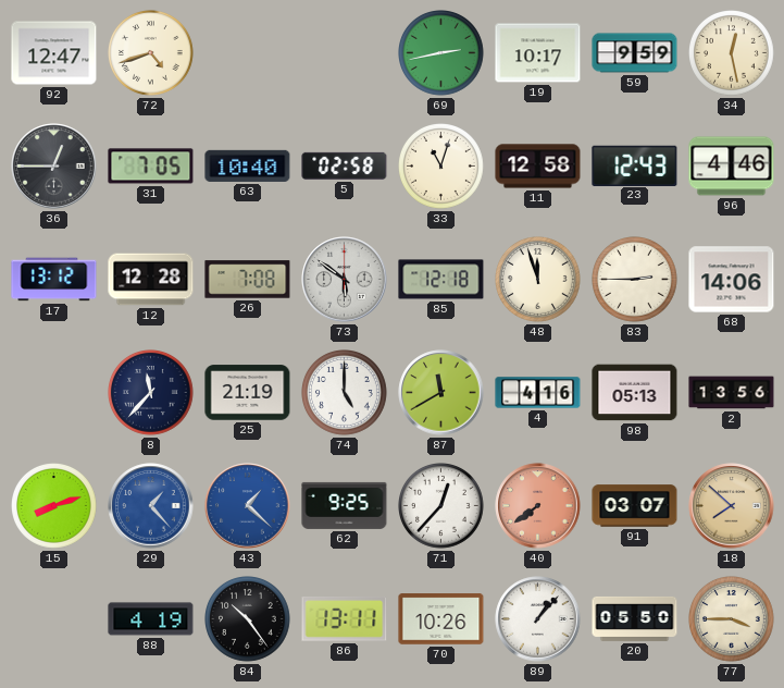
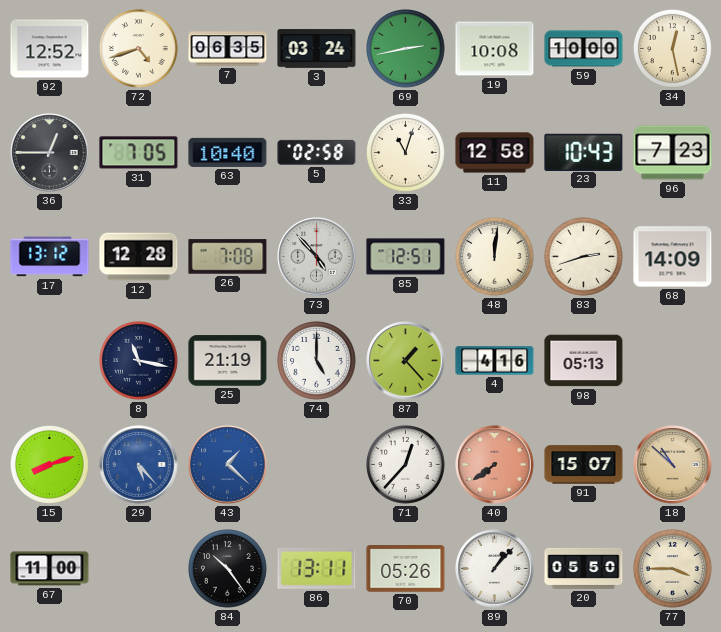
92: 12:47 -> 12:52 (50, 49)
7: none -> 06:35 (228, 49)
3: none -> 03:24 (317, 49)
19: 10:17 -> 10:08 (495, 49)
59: 9:59 -> 10:00 (584, 49)
23: 12:43 -> 10:43 (584, 152)
96: 4:46 -> 7:23 (673, 153)
73: 5:51 -> 4:53 (317, 257)
85: 12:18 -> 12:51 (406, 257)
48: 11:57 -> 12:01 (495, 257)
83: 2:45 -> 2:42 (584, 257)
68: 14:06 -> 14:09 (673, 257)
8: 11:37 -> 11:17 (139, 361)
87: 11:40 -> 1:23 (406, 361)
2: 13:56 -> none (732, 393)
29: 1:23 -> 5:23 (139, 465)
62: 9:25 -> none (345, 505)
91: 03:07 -> 15:07 (584, 465)
18: 7:52 -> 10:52 (673, 465)
67: none -> 11:00 (50, 569)
88: 4:19 -> none (151, 619)
70: 10:26 -> 05:26 (406, 569)
